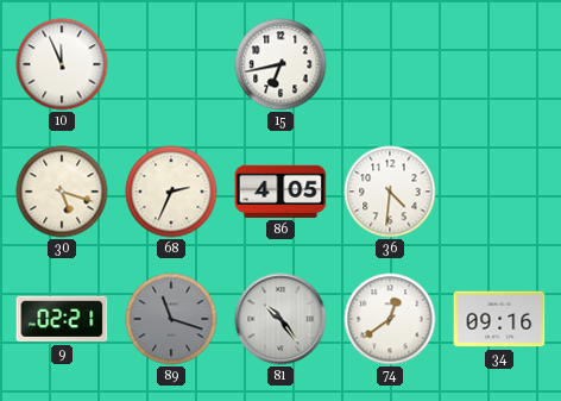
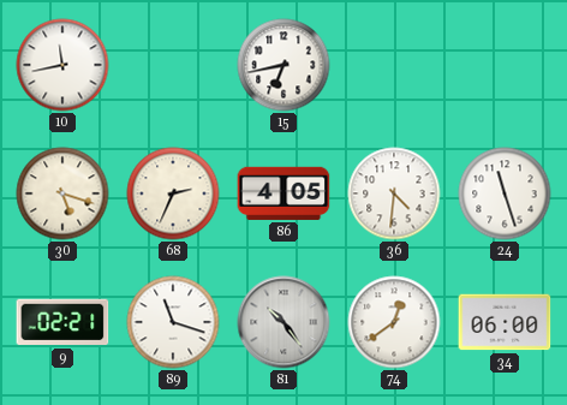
10: 11:56 -> 11:43 (62, 65)
24: none -> 11:27 (505, 193)
89 dial: grey -> white (173, 322)
34: 09:16 -> 06:00 (505, 322)
